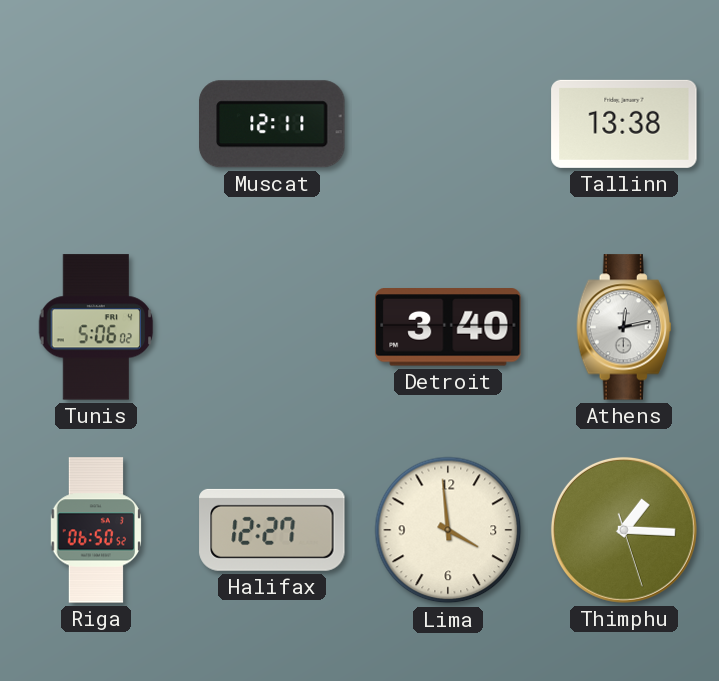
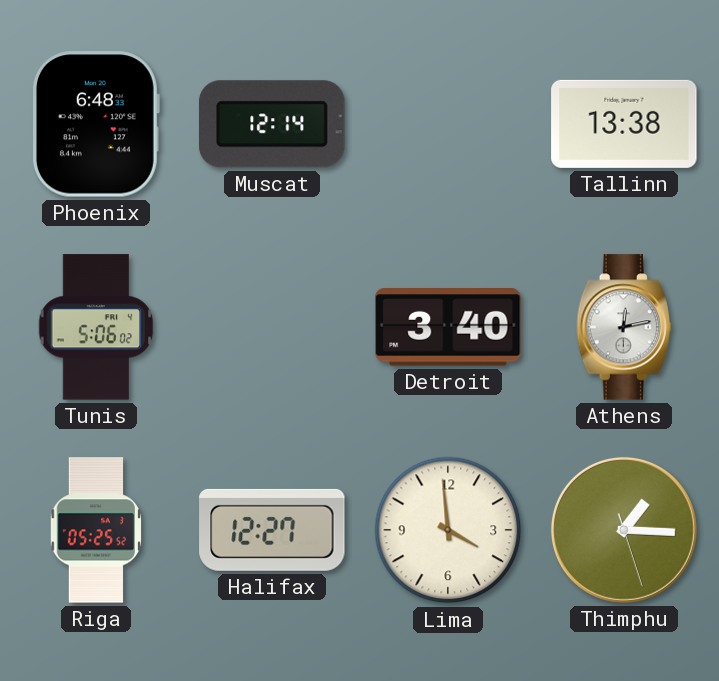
Phoenix: none -> 6:48 (95, 124)
Muscat: 12:11 -> 12:14 (273, 124)
Riga: 06:50 -> 05:25 (95, 530)
